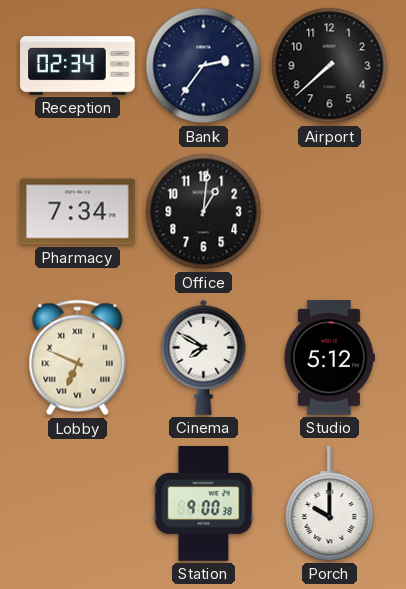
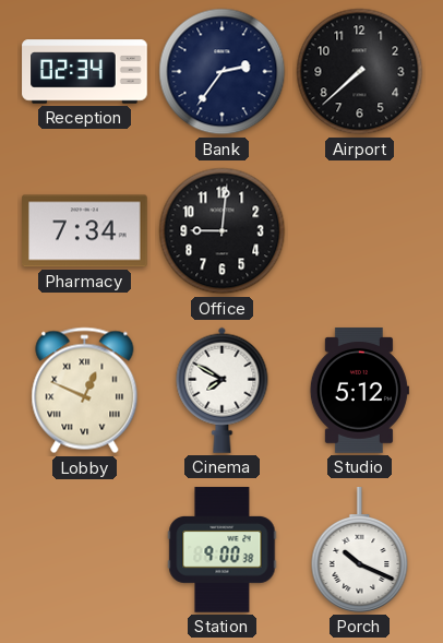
Office: 1:01 -> 9:01 (223, 231)
Lobby: 6:49 -> 12:49 (85, 391)
Porch: 10:00 -> 10:19 (360, 550)
